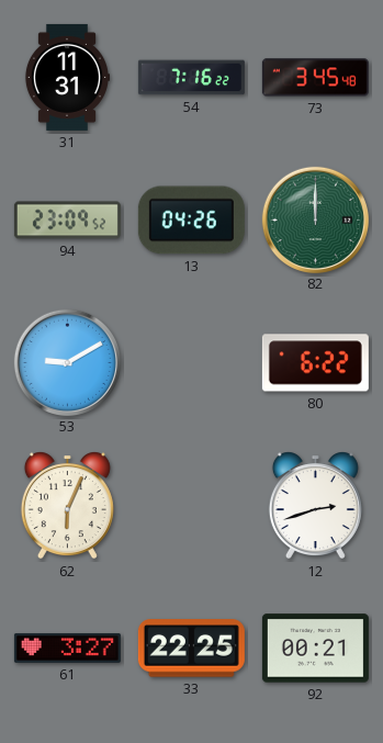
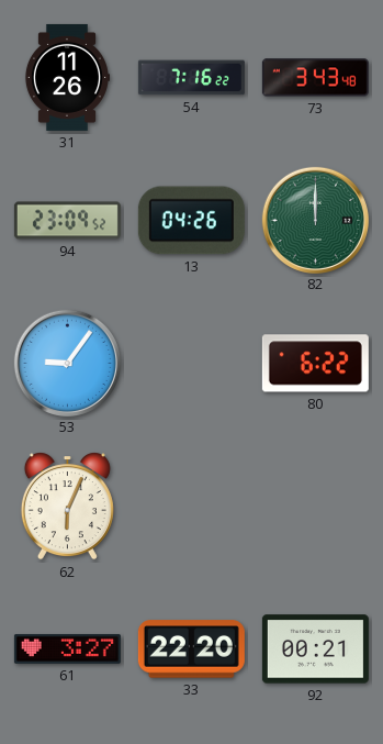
31: 11:31 -> 11:26 (66, 77)
73: 3:45 -> 3:43 (315, 78)
53: 9:10 -> 9:06 (67, 363)
12: 2:42 -> none (315, 506)
33: 22:25 -> 22:20 (191, 649)
